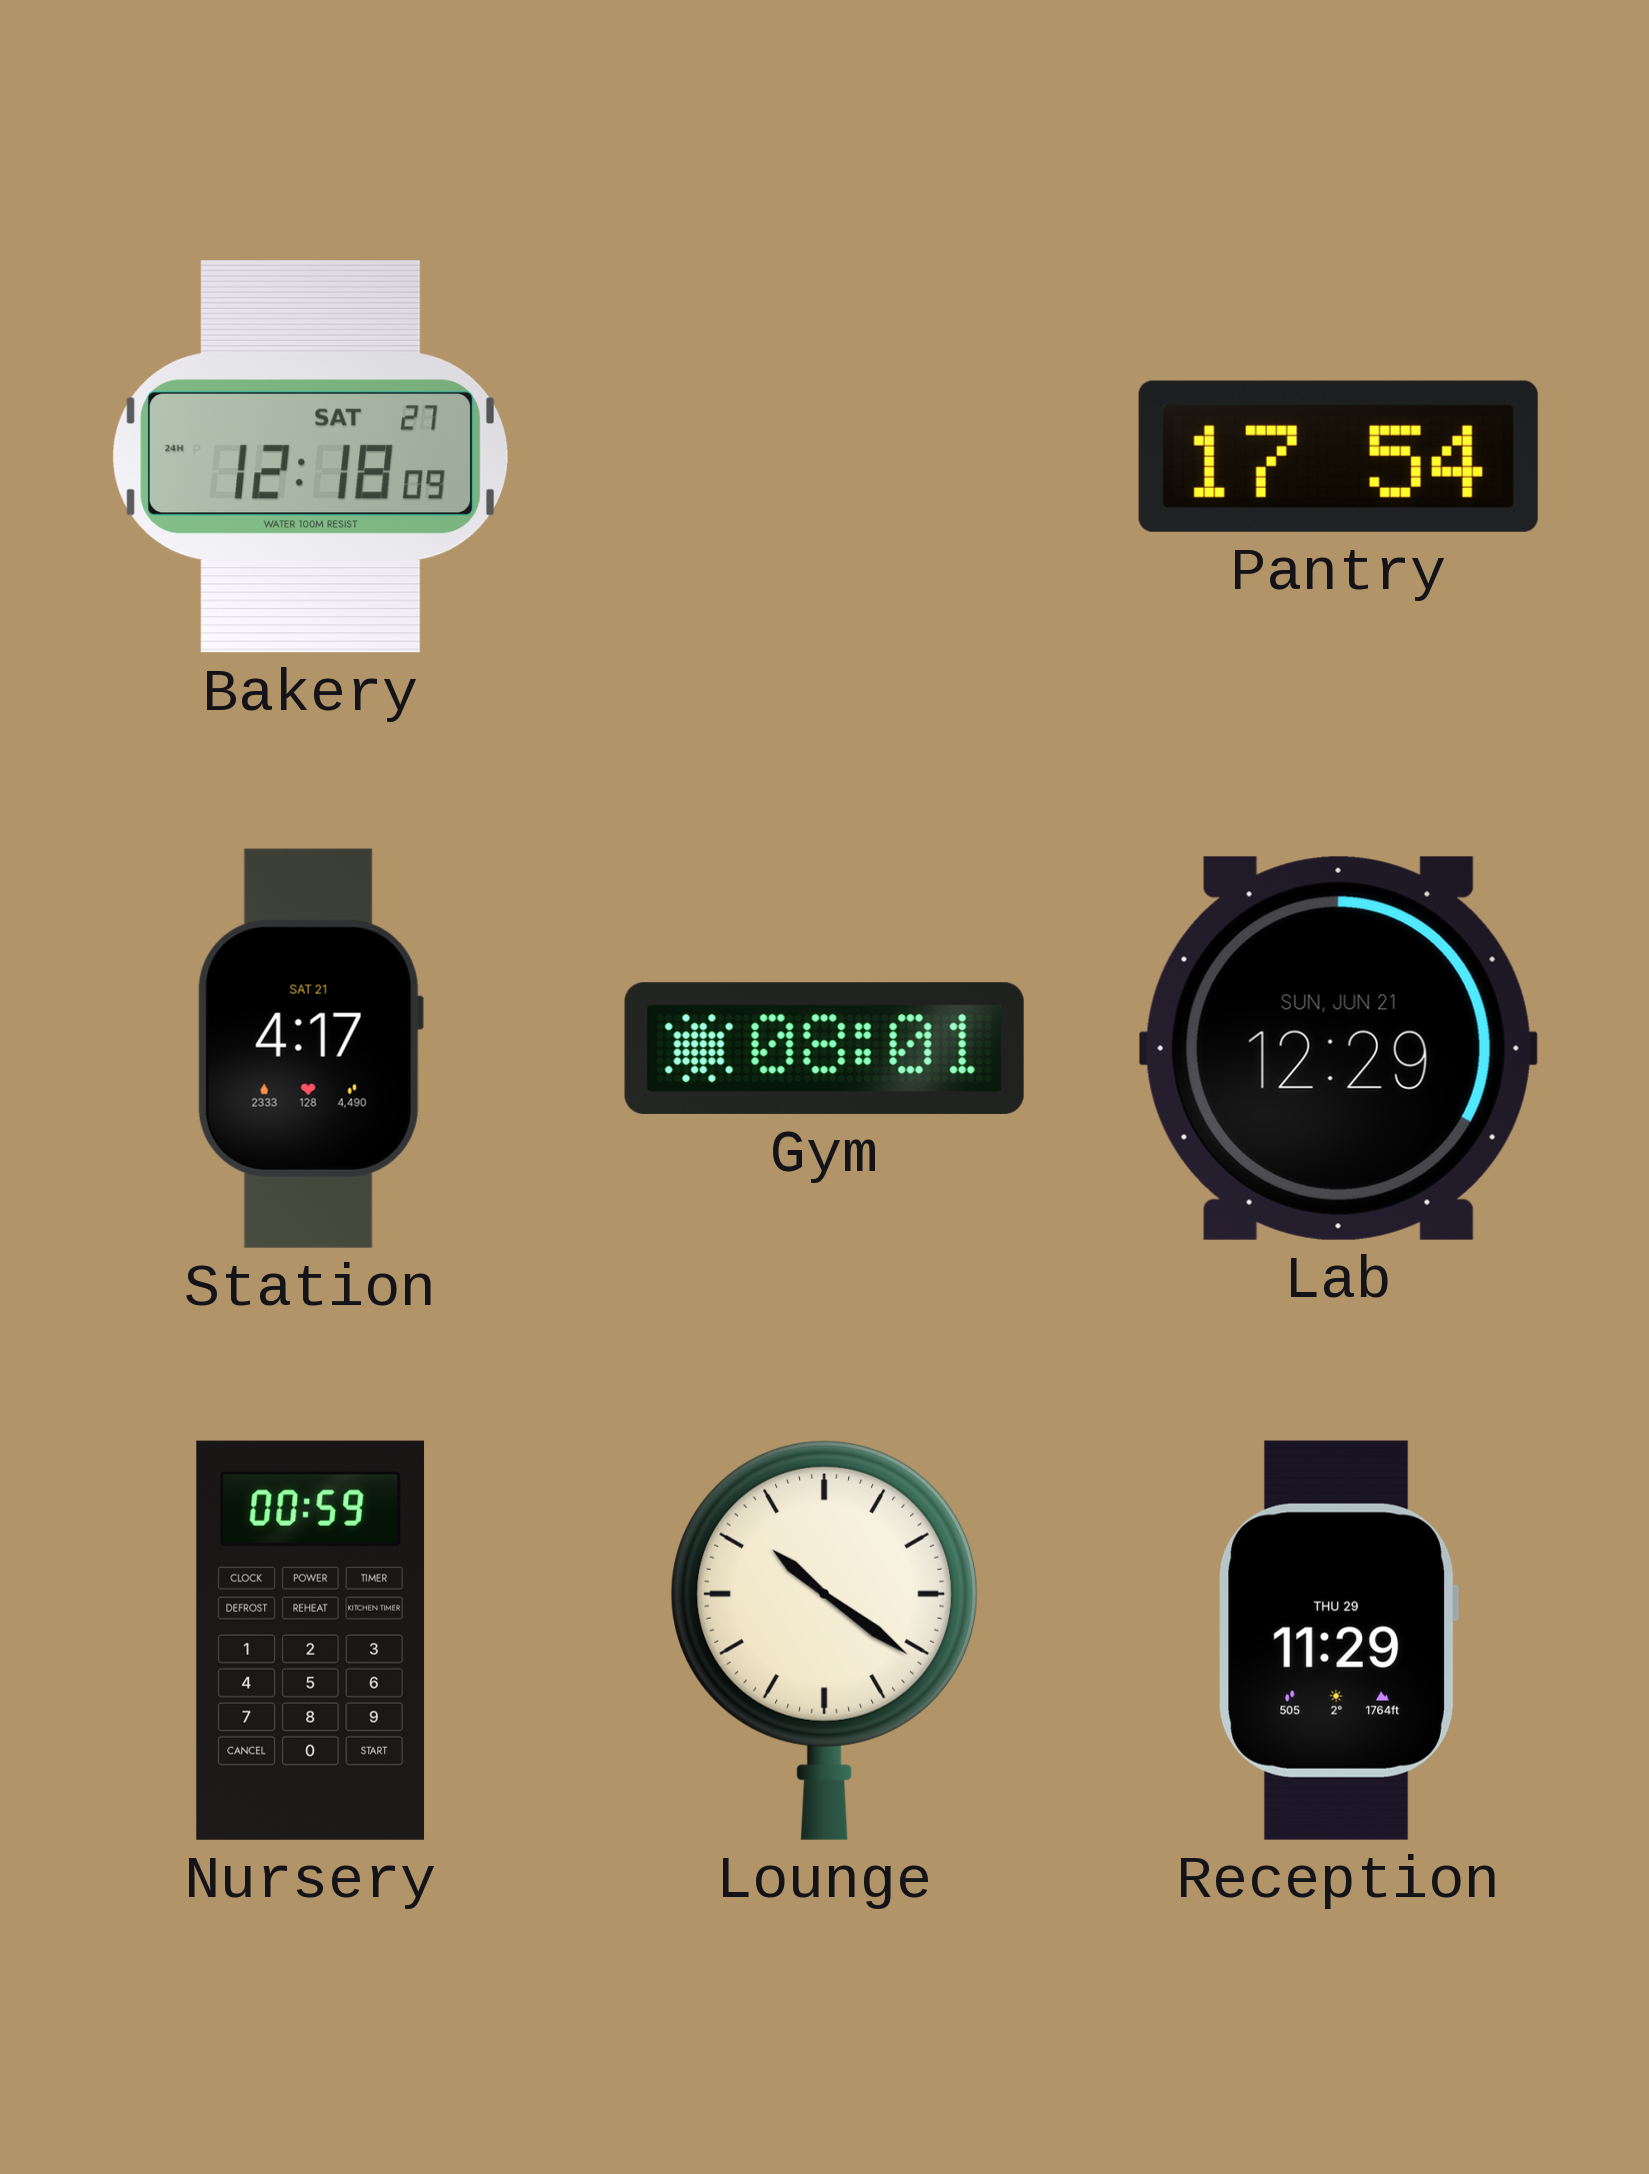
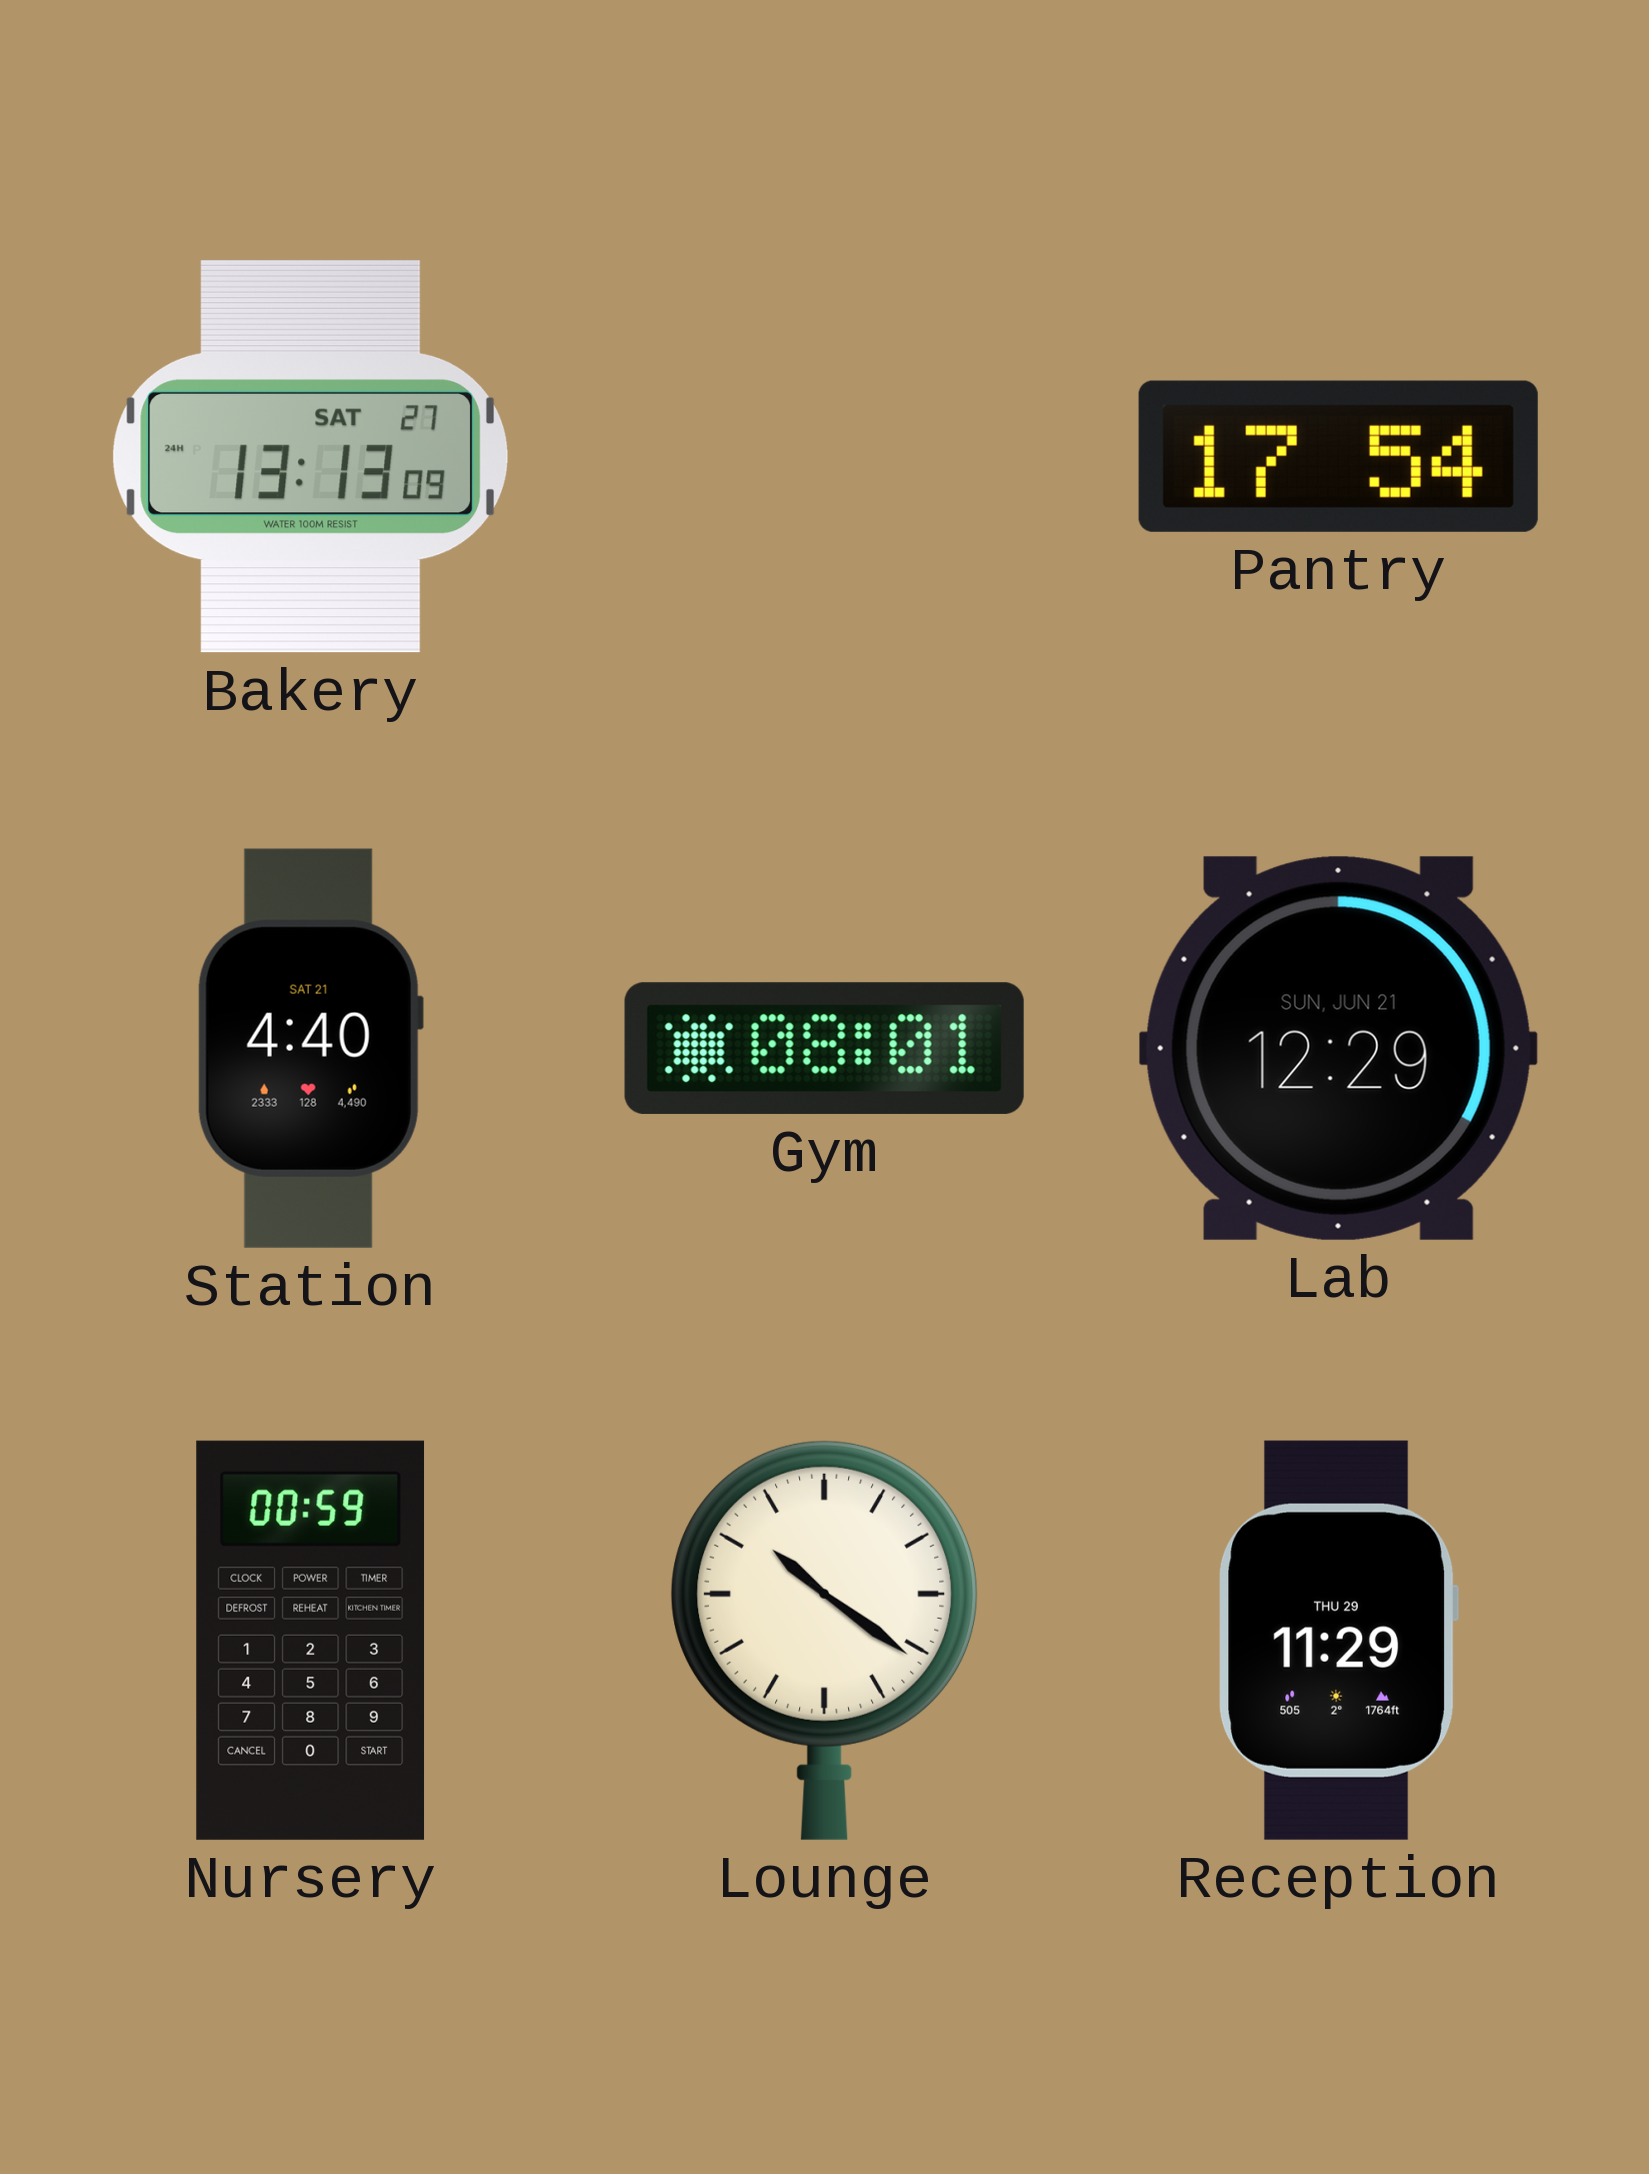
Bakery: 12:18 -> 13:13 (310, 456)
Station: 4:17 -> 4:40 (310, 1048)
